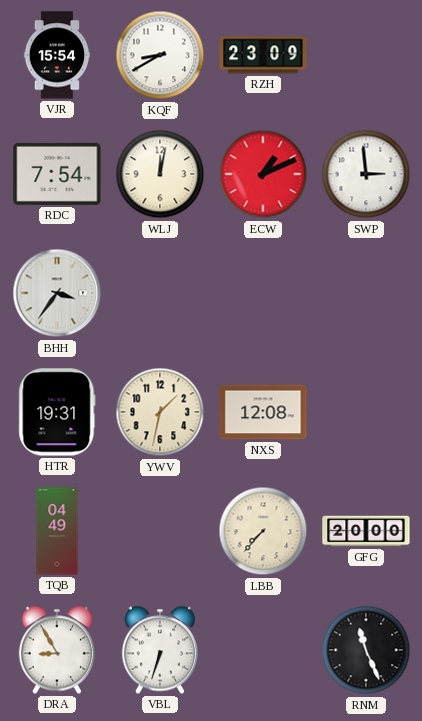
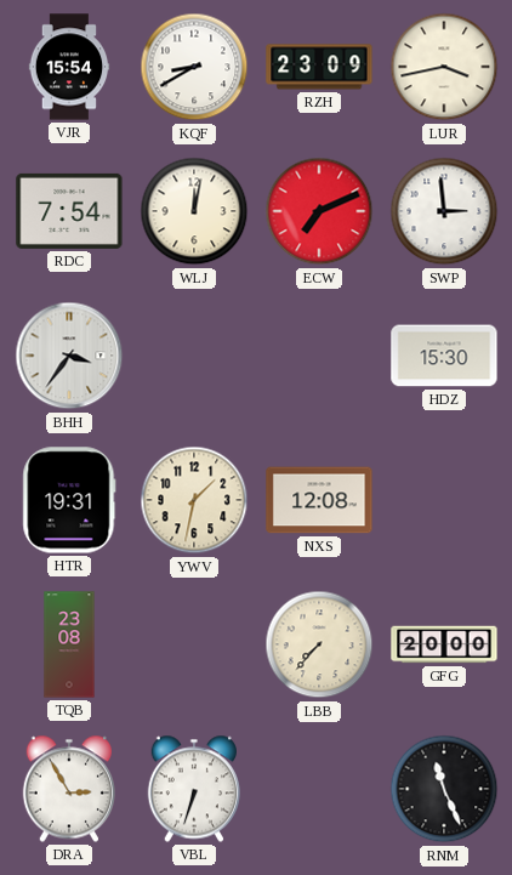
LUR: none -> 3:43 (444, 67)
ECW: 1:11 -> 7:11 (319, 211)
HDZ: none -> 15:30 (444, 356)
TQB: 04:49 -> 23:08 (69, 644)
DRA: 8:55 -> 2:55 (68, 789)
